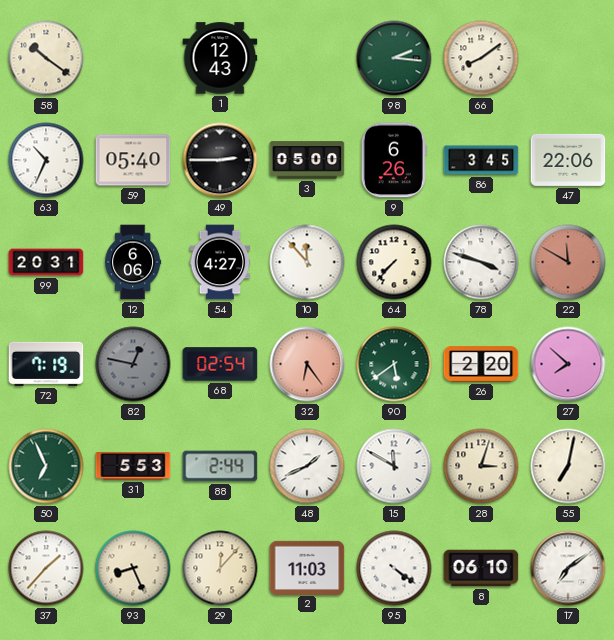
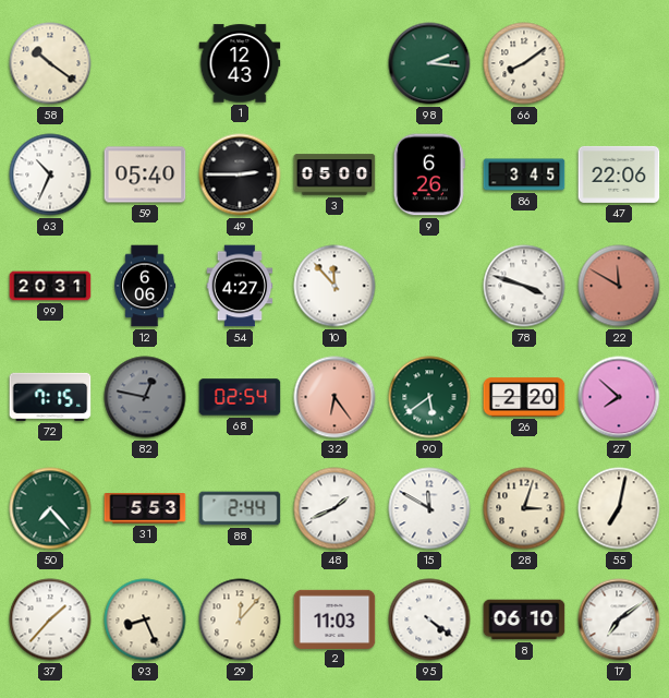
64: 7:37 -> none (394, 262)
72: 7:19 -> 7:15 (50, 397)
50: 6:56 -> 7:23 (50, 508)
